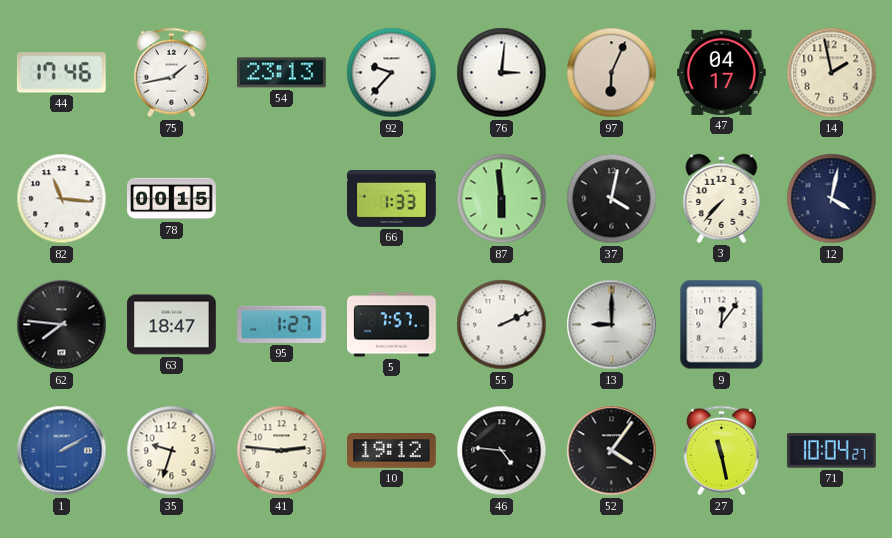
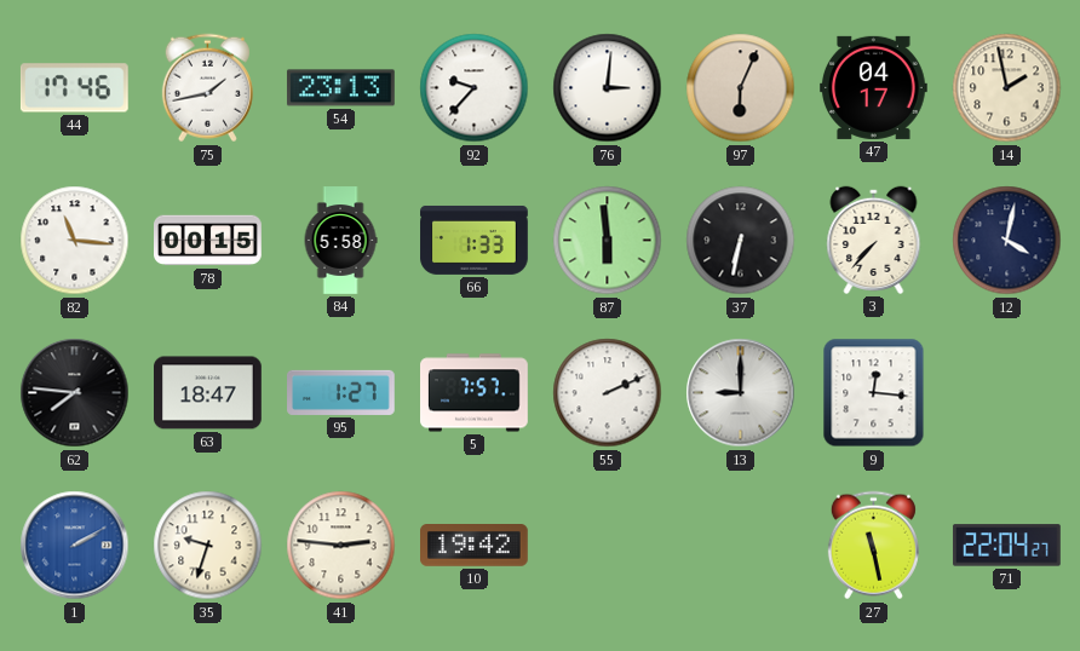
84: none -> 5:58 (340, 241)
37: 4:02 -> 6:32 (741, 241)
9: 12:06 -> 12:16 (874, 393)
10: 19:12 -> 19:42 (475, 546)
46: 4:46 -> none (502, 451)
52: 4:06 -> none (612, 451)
71: 10:04 -> 22:04 (1006, 546)
